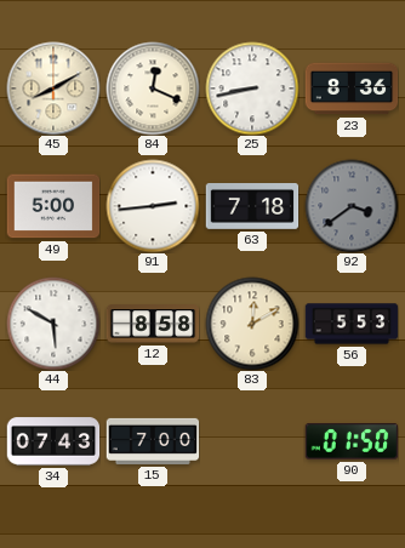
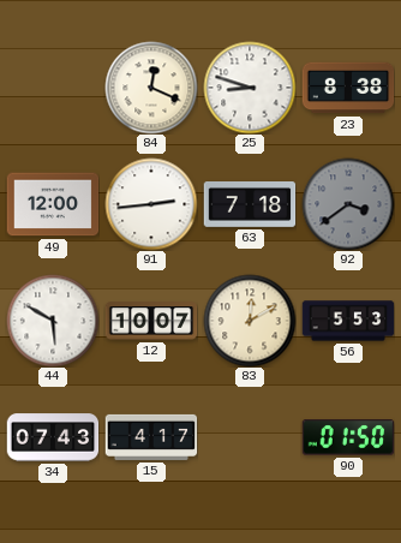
45: 8:10 -> none (53, 89)
25: 8:43 -> 8:48 (250, 88)
23: 8:36 -> 8:38 (348, 88)
49: 5:00 -> 12:00 (53, 204)
12: 8:58 -> 10:07 (151, 321)
15: 7:00 -> 4:17 (151, 437)
